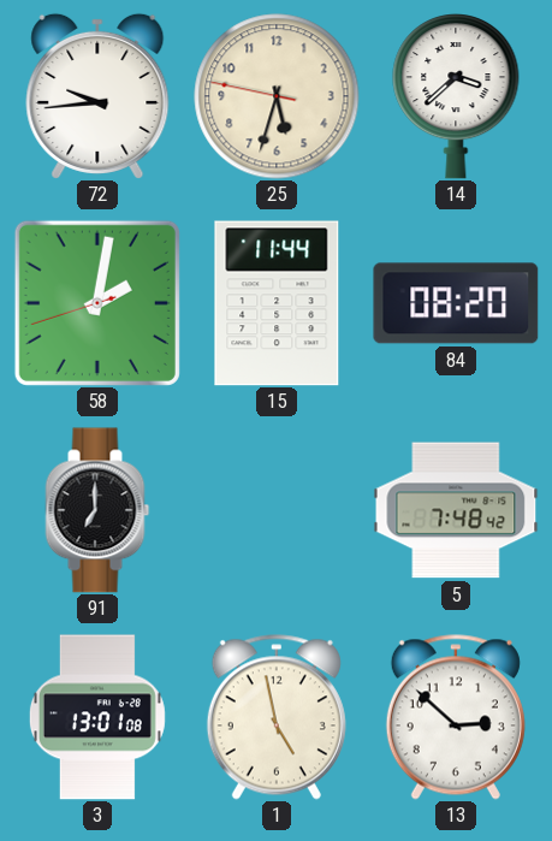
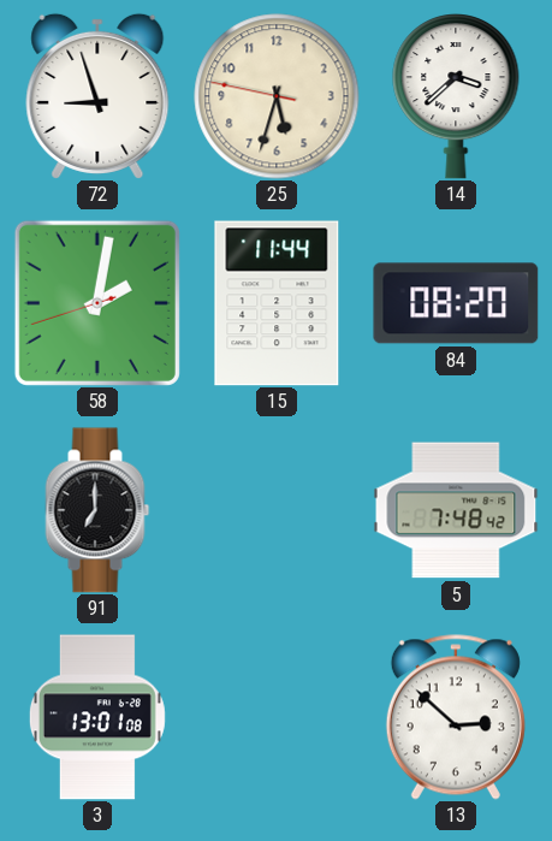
72: 9:44 -> 8:57 (97, 96)
1: 4:58 -> none (277, 717)
